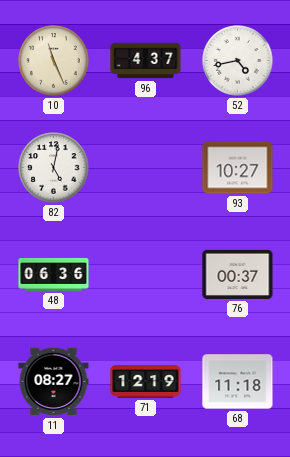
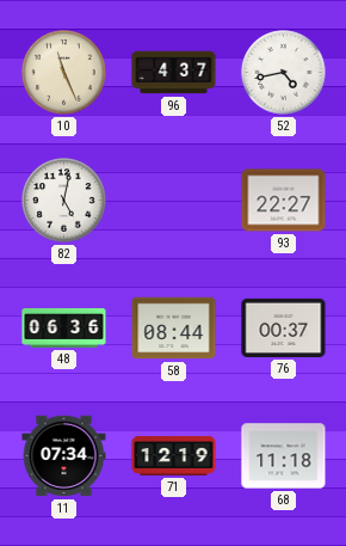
93: 10:27 -> 22:27 (284, 201)
58: none -> 08:44 (174, 329)
11: 08:27 -> 07:34 (64, 456)
